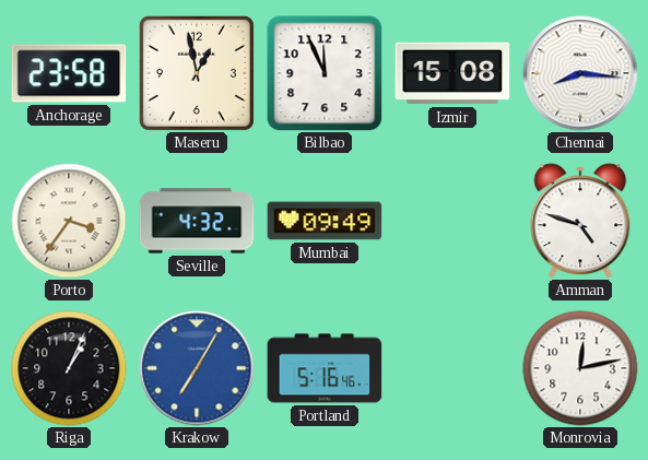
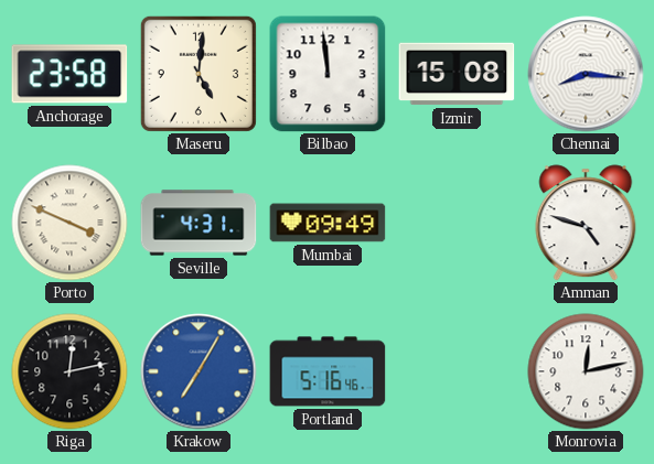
Maseru: 12:58 -> 5:01 (199, 74)
Bilbao: 11:56 -> 11:59 (328, 74)
Porto: 3:36 -> 3:49 (69, 223)
Seville: 4:32 -> 4:31 (199, 223)
Riga: 1:04 -> 12:13 (69, 371)
